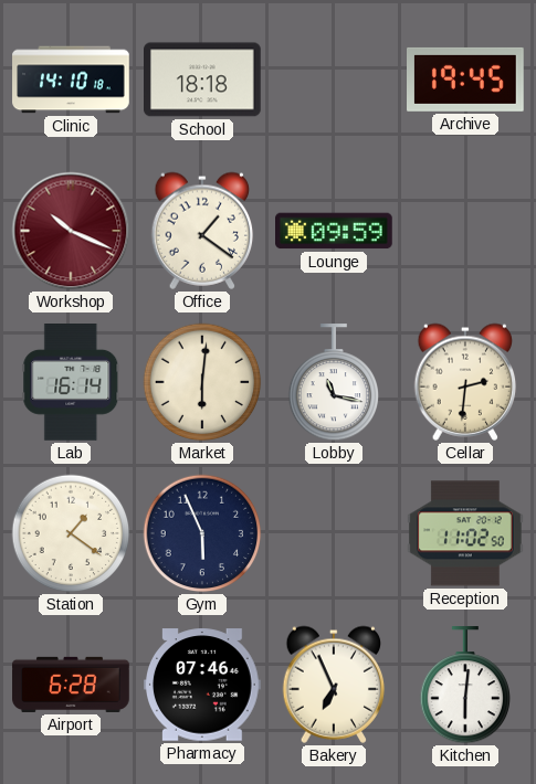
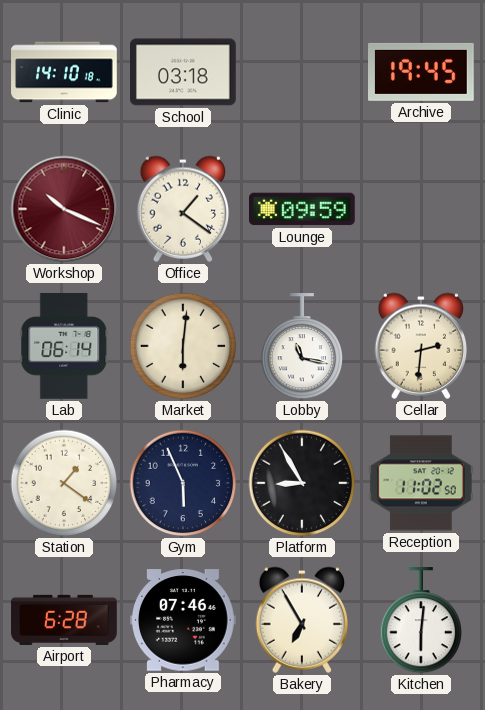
School: 18:18 -> 03:18 (184, 72)
Lab: 16:14 -> 06:14 (64, 347)
Platform: none -> 8:55 (302, 483)
Bakery: 6:56 -> 6:55 (302, 620)
